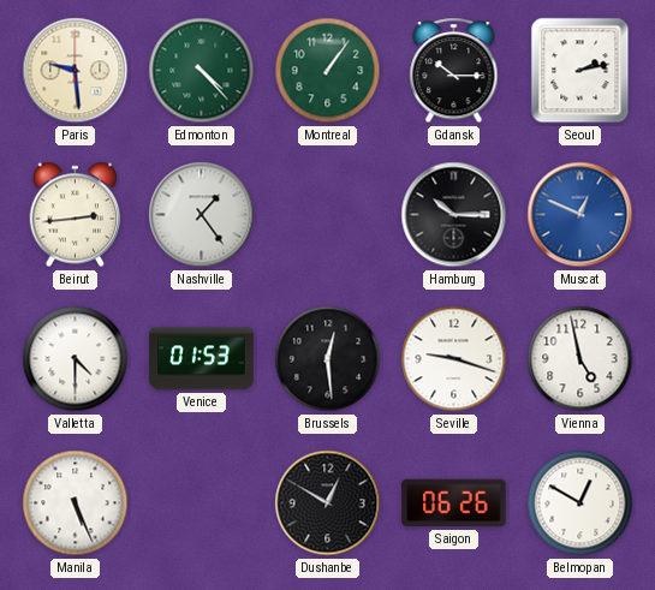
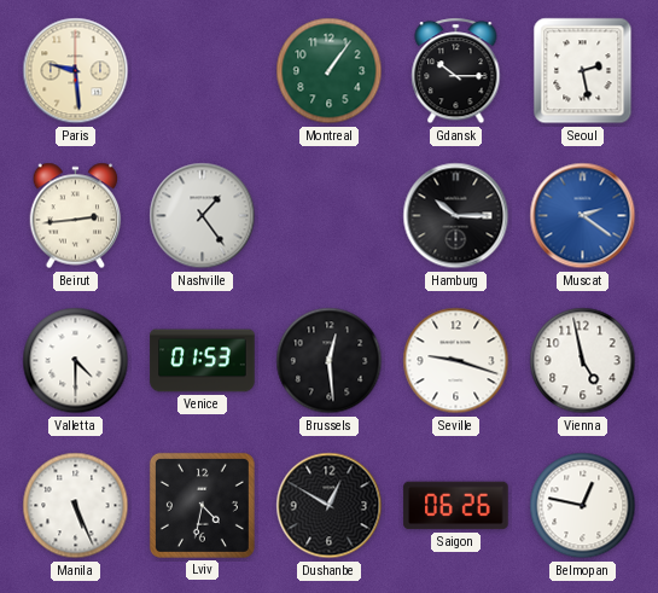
Edmonton: 4:23 -> none (202, 71)
Seoul: 2:13 -> 2:28 (583, 71)
Muscat: 12:49 -> 2:21 (583, 216)
Lviv: none -> 4:32 (202, 505)
Belmopan: 12:50 -> 12:47 (583, 506)
